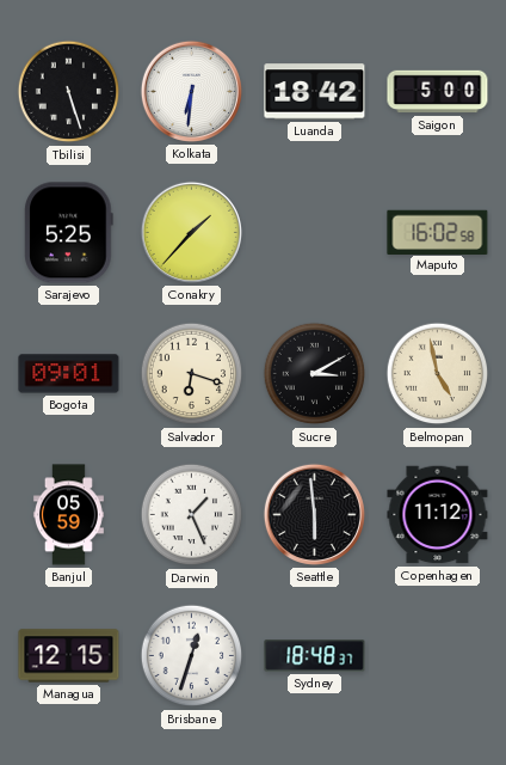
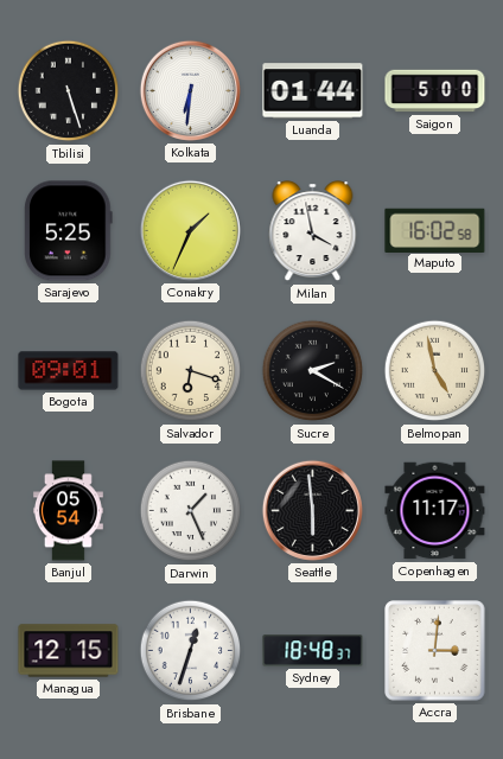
Luanda: 18:42 -> 01:44 (313, 91)
Conakry: 1:37 -> 1:34 (190, 230)
Milan: none -> 3:58 (313, 231)
Sucre: 3:10 -> 2:20 (313, 371)
Banjul: 05:59 -> 05:54 (68, 511)
Copenhagen: 11:12 -> 11:17 (435, 511)
Accra: none -> 3:01 (435, 651)
